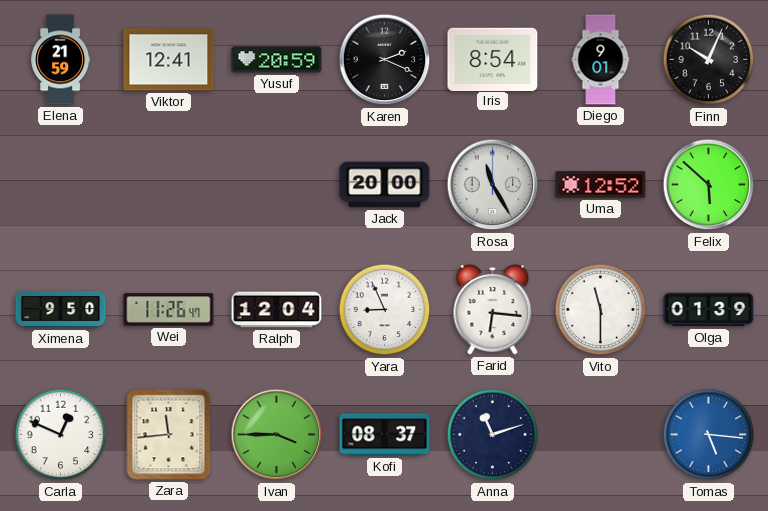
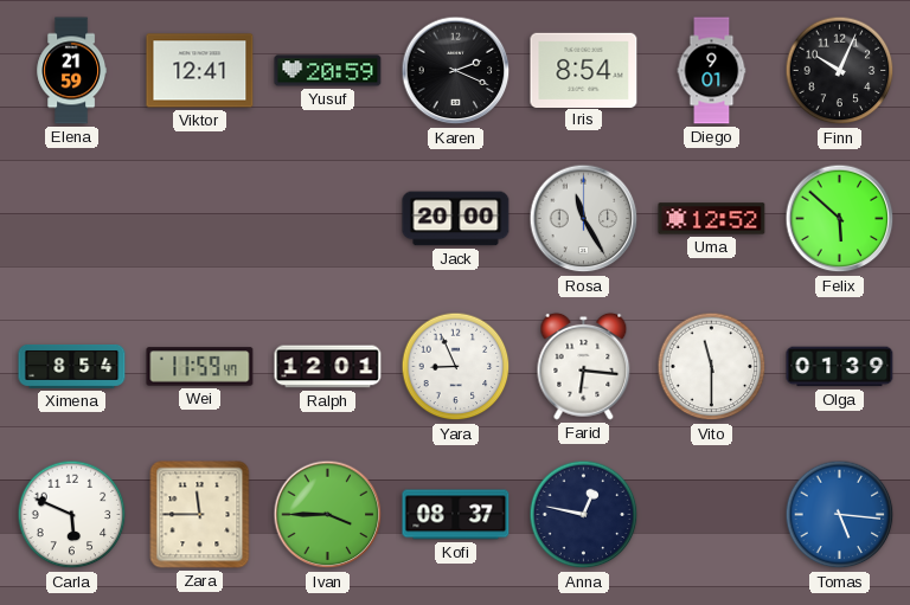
Ximena: 9:50 -> 8:54 (72, 366)
Wei: 11:26 -> 11:59 (200, 367)
Ralph: 12:04 -> 12:01 (328, 367)
Carla: 12:49 -> 5:49 (72, 515)
Zara: 11:44 -> 11:45 (200, 515)
Anna: 11:12 -> 12:47 (584, 515)
